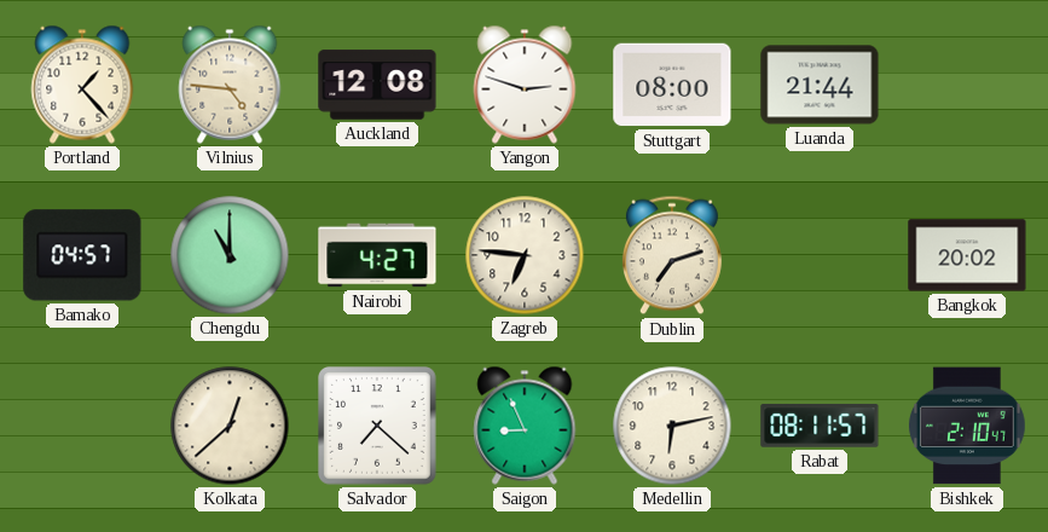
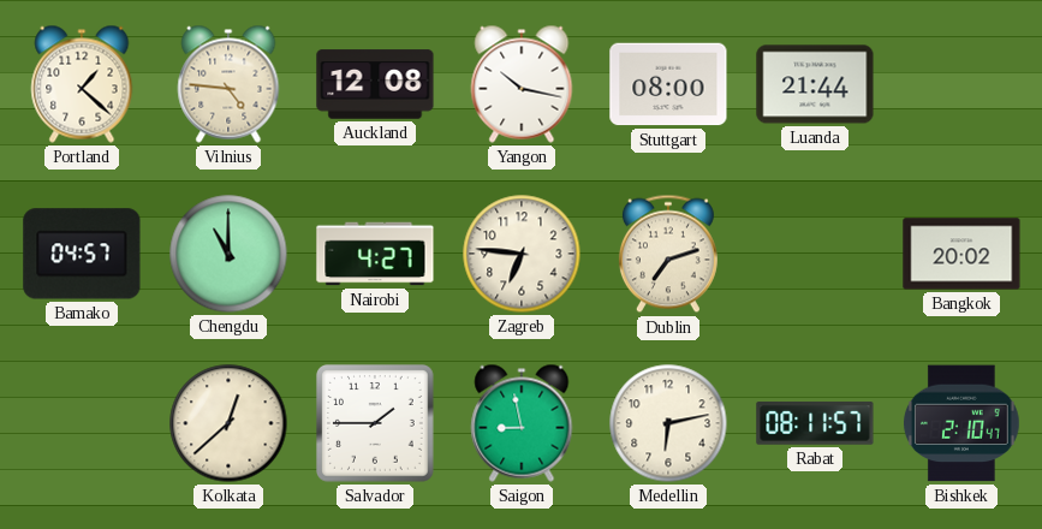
Portland: 1:23 -> 1:22 (82, 84)
Yangon: 2:48 -> 10:17 (522, 84)
Salvador: 7:22 -> 1:45 (376, 424)
Saigon: 8:56 -> 8:58 (522, 423)
